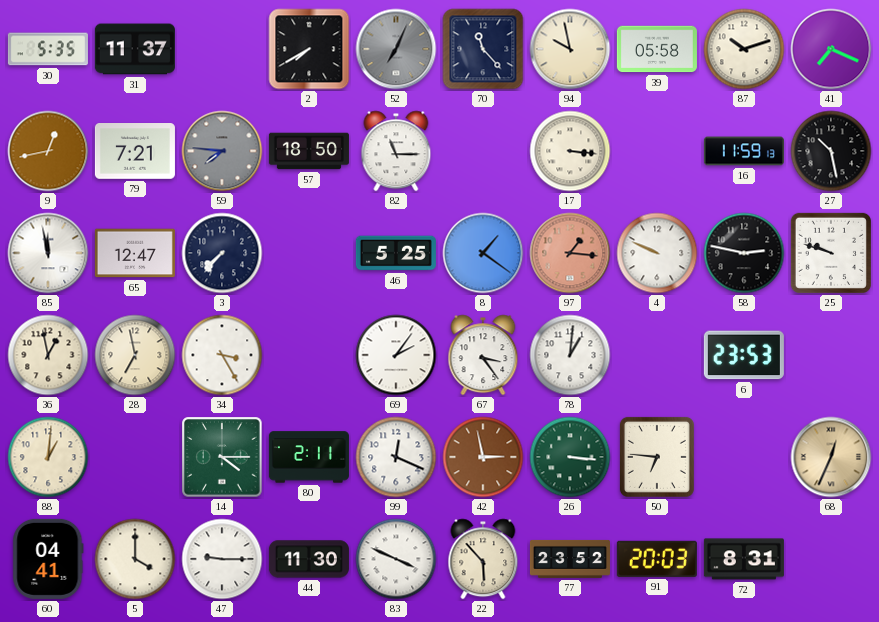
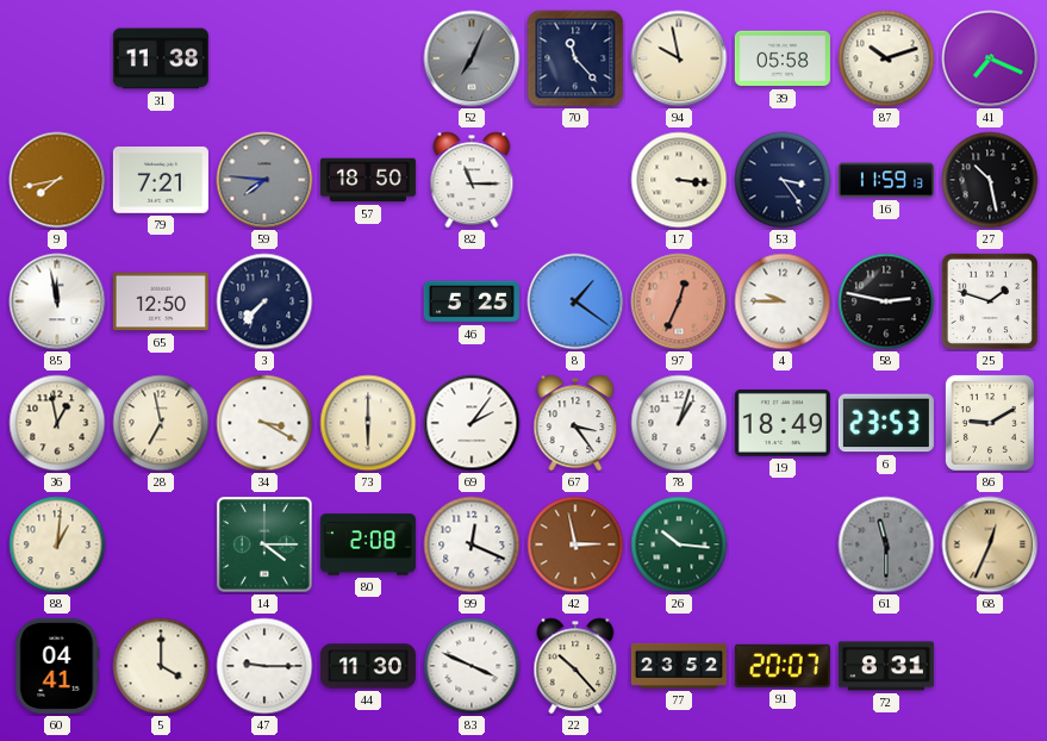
30: 5:35 -> none (48, 49)
31: 11:37 -> 11:38 (161, 58)
2: 7:40 -> none (309, 49)
9: 12:43 -> 7:43 (57, 180)
53: none -> 3:24 (783, 180)
65: 12:47 -> 12:50 (161, 301)
97: 1:16 -> 12:34 (679, 301)
4: 9:49 -> 9:45 (783, 301)
25: 9:48 -> 1:48 (990, 301)
34: 3:25 -> 3:20 (264, 423)
73: none -> 6:00 (368, 423)
78: 1:01 -> 1:03 (679, 423)
19: none -> 18:49 (783, 423)
86: none -> 9:10 (990, 423)
80: 2:11 -> 2:08 (368, 544)
26: 3:16 -> 10:16 (679, 544)
50: 6:46 -> none (657, 457)
61: none -> 11:30 (886, 544)
22: 5:53 -> 10:23 (575, 666)
91: 20:03 -> 20:07 (783, 666)
